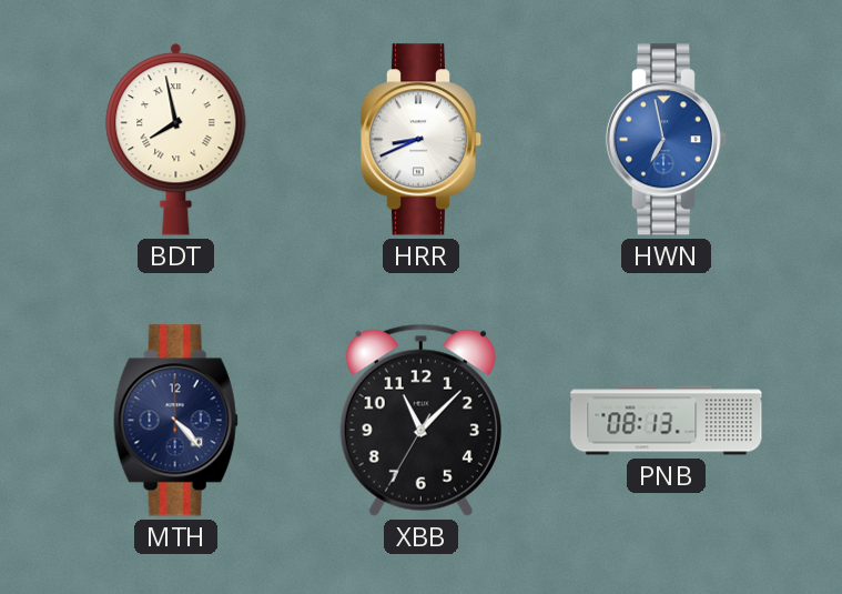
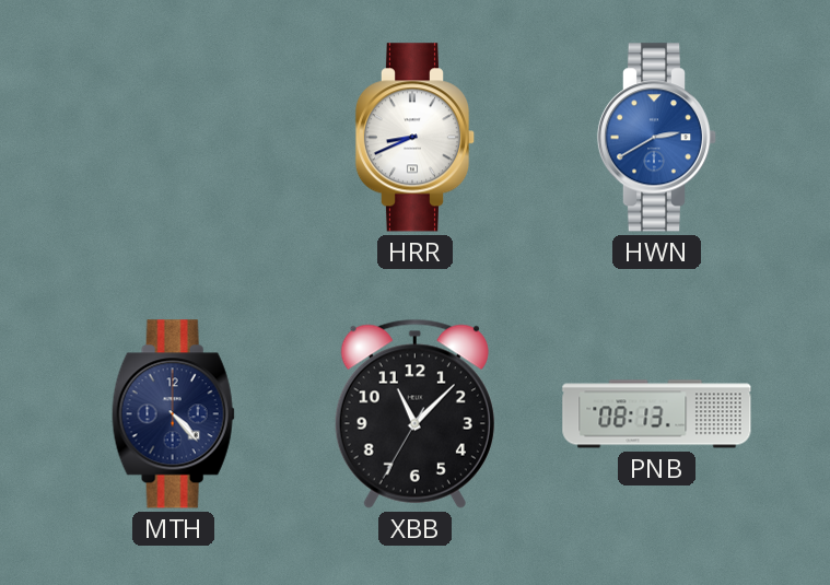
BDT: 7:58 -> none (176, 140)
HWN: 6:58 -> 2:40 (657, 138)
